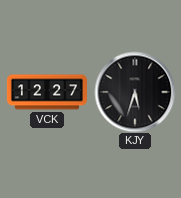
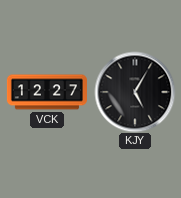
KJY: 5:33 -> 5:05 (135, 92)
